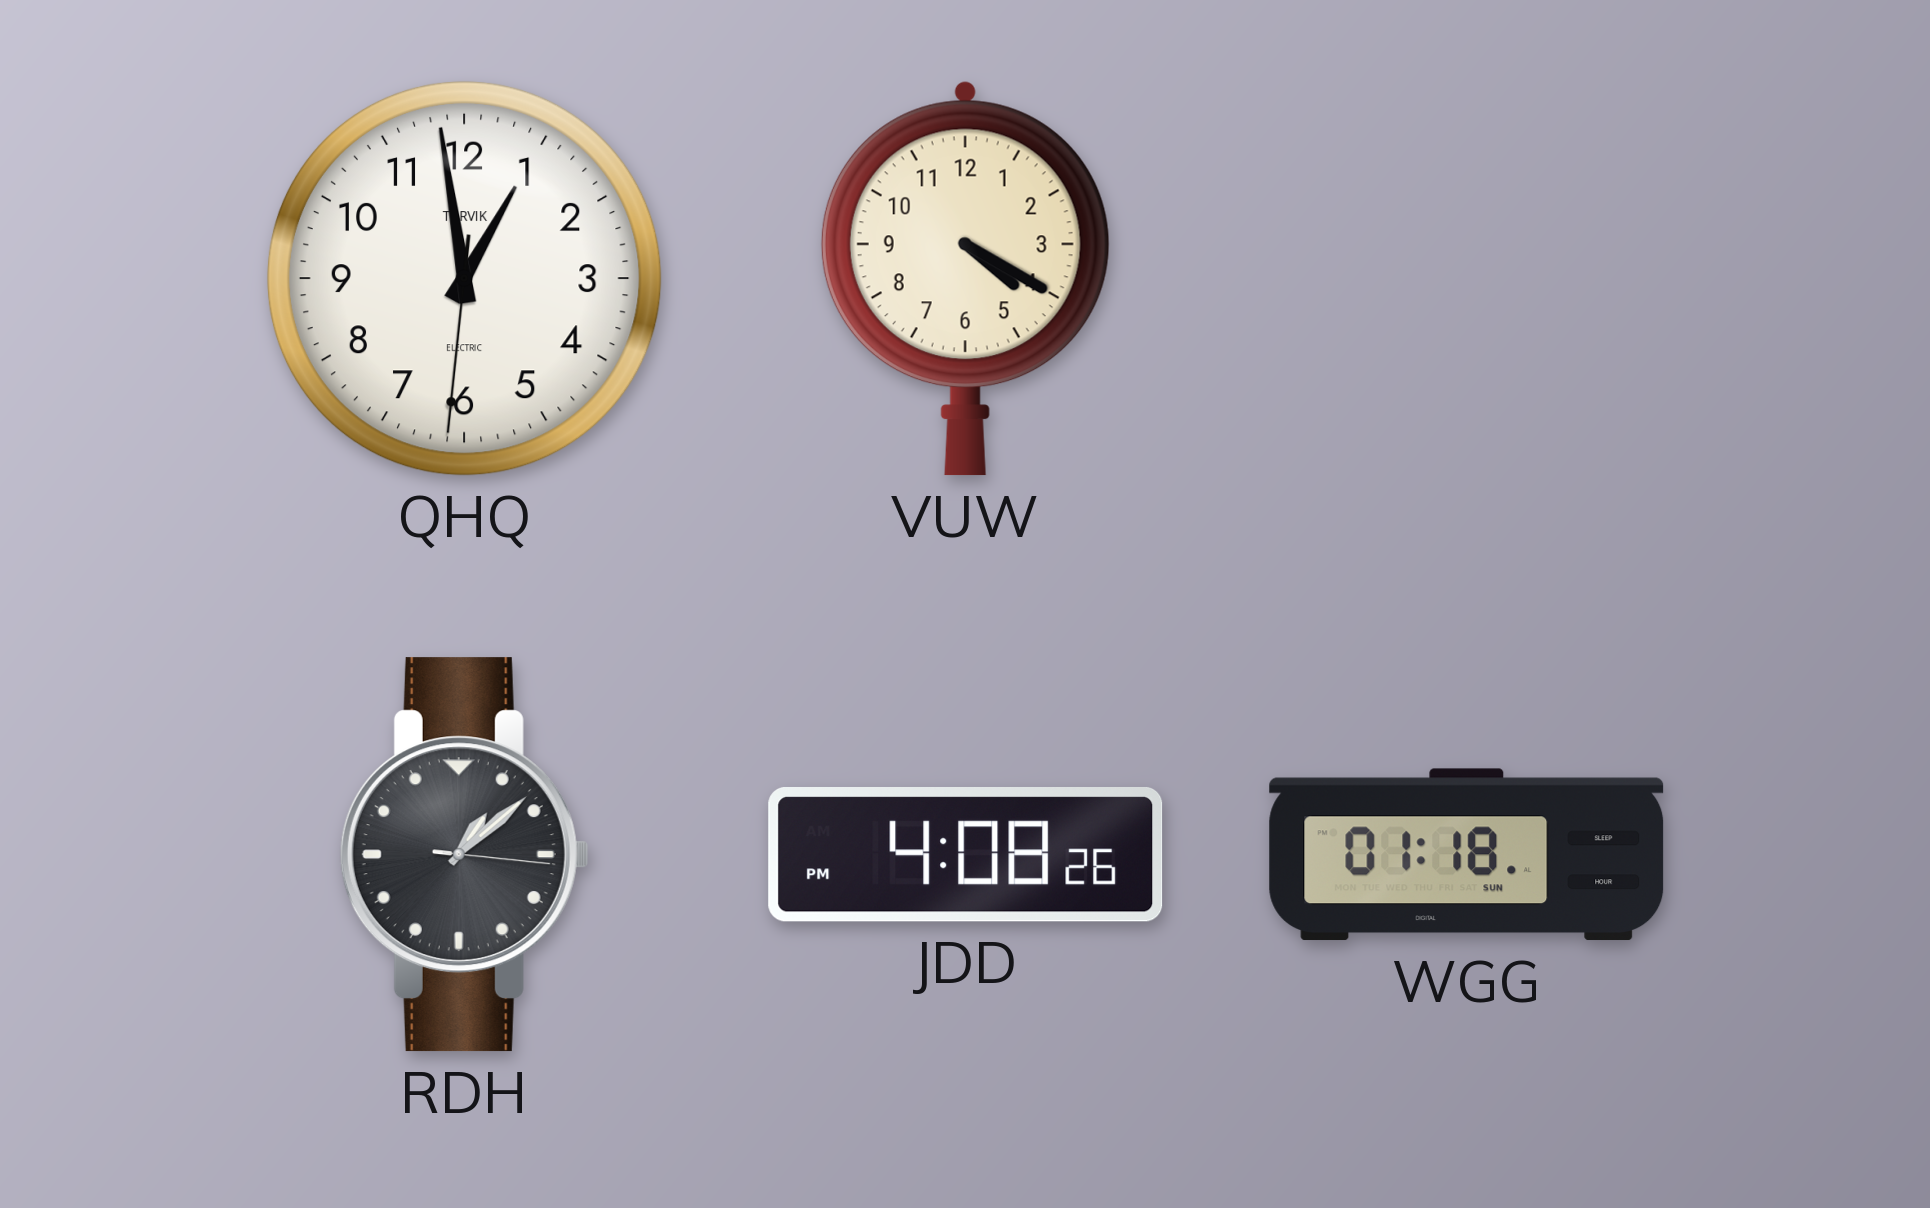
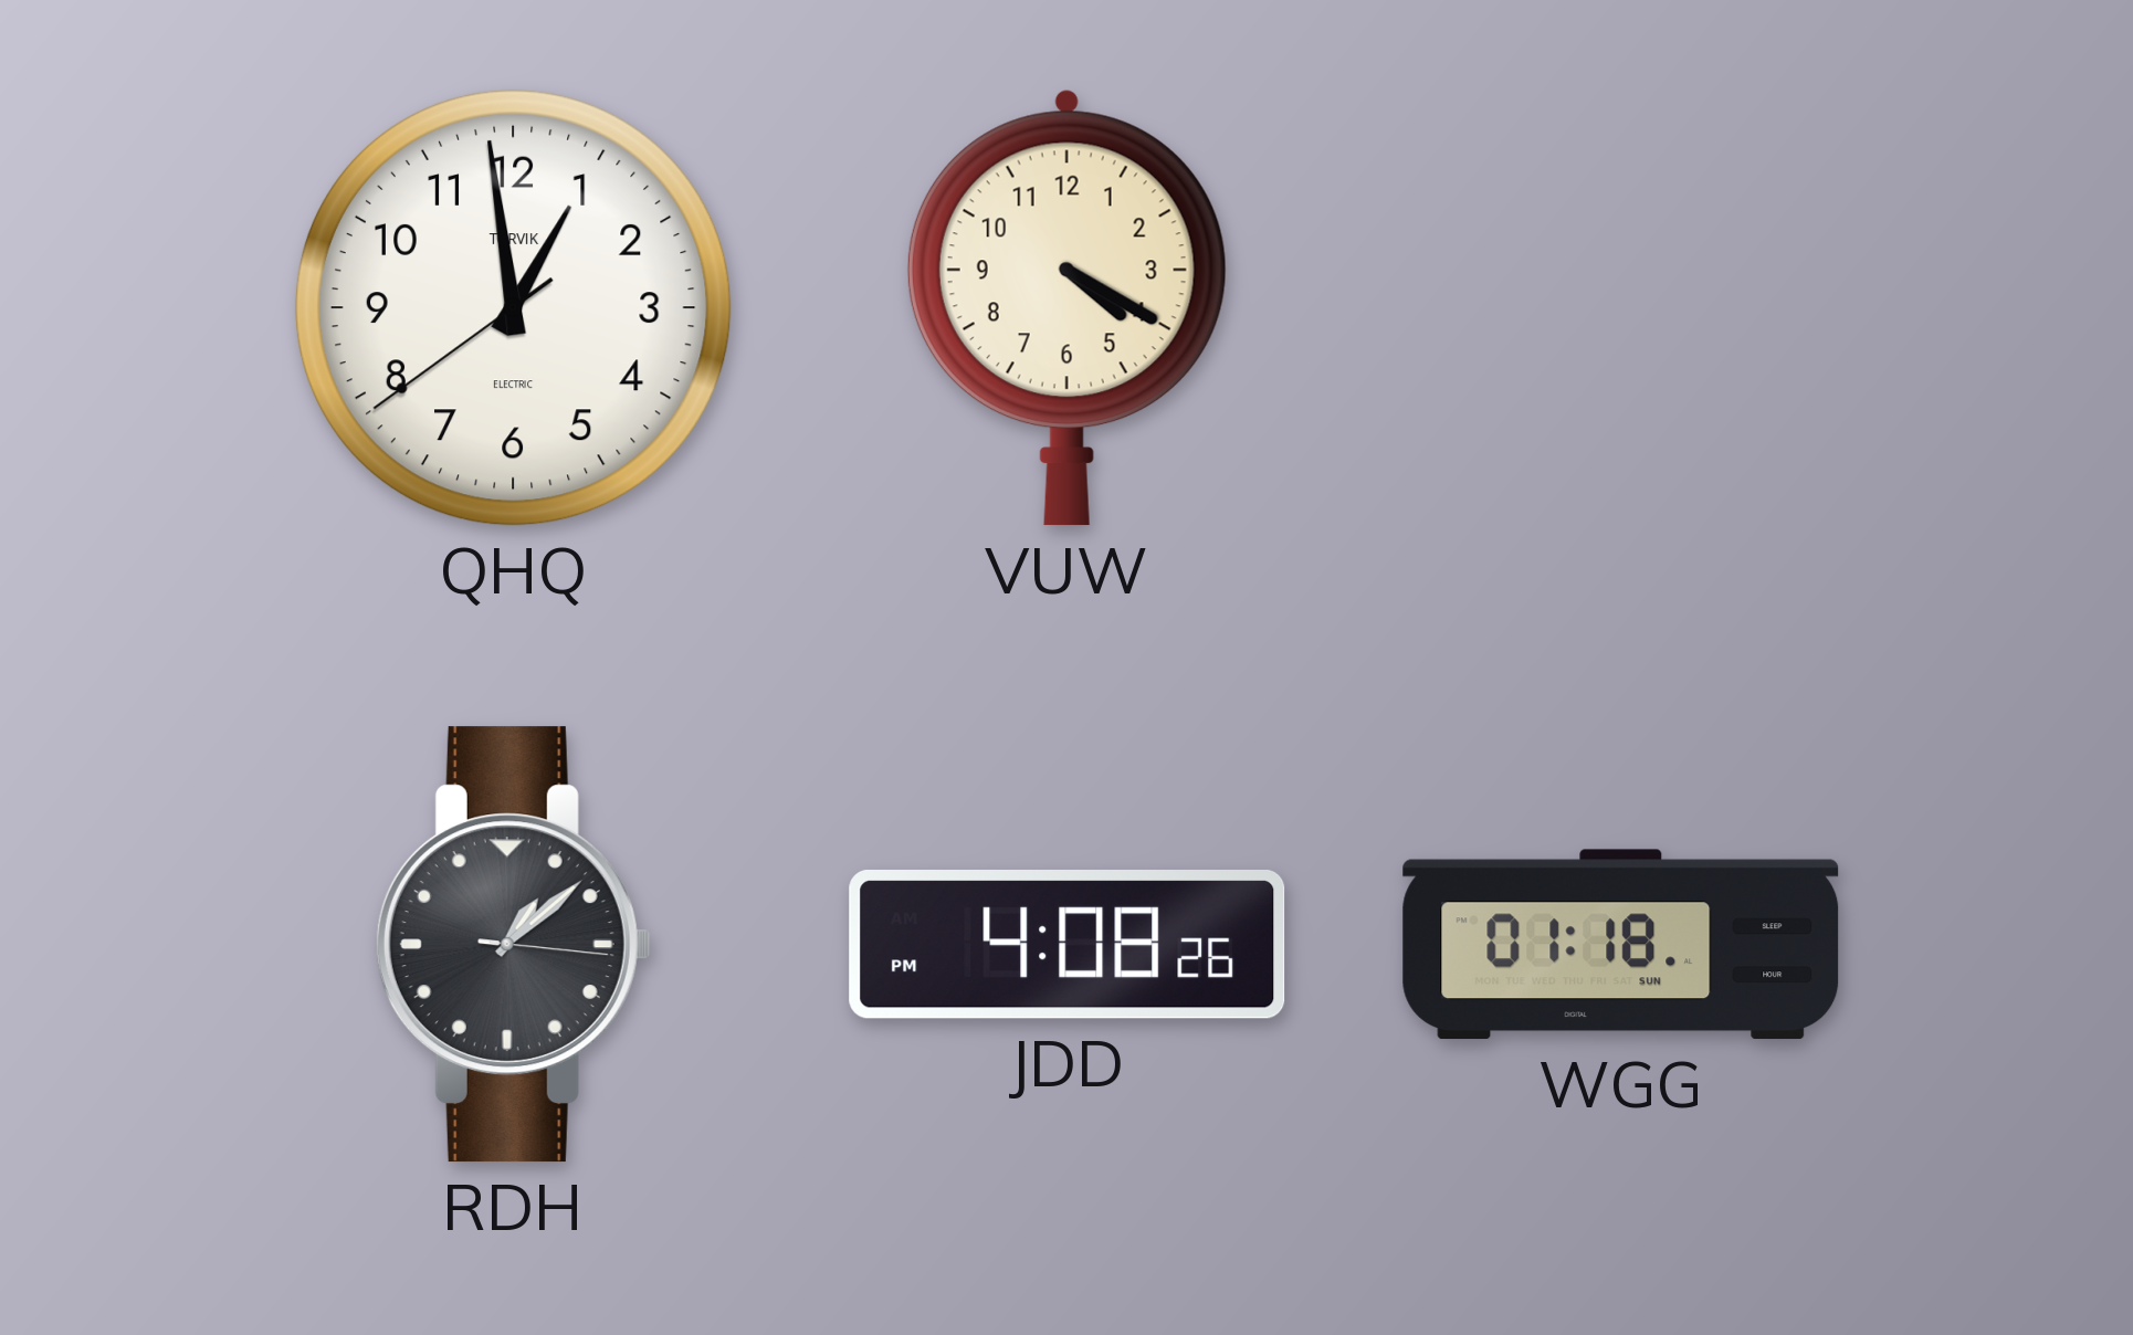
QHQ: 12:58:31 -> 12:58:39 (513, 307)
